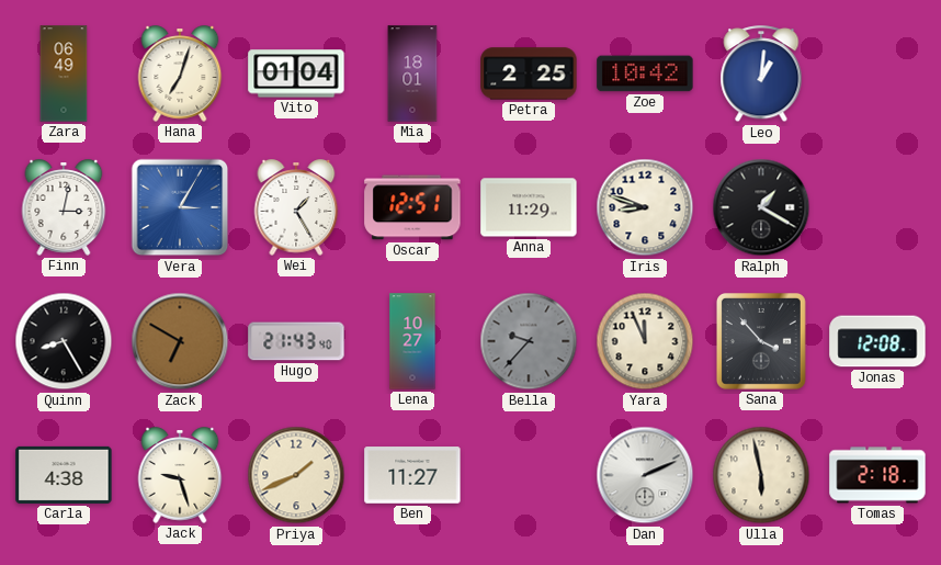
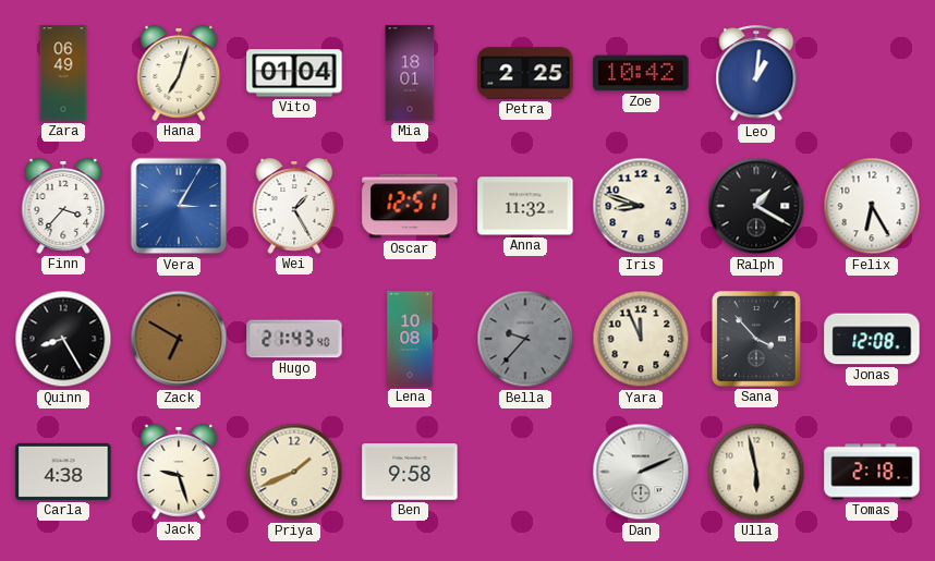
Finn: 3:02 -> 3:37 (63, 206)
Anna: 11:29 -> 11:32 (525, 206)
Felix: none -> 6:25 (872, 206)
Lena: 10:27 -> 10:08 (410, 339)
Ben: 11:27 -> 9:58 (410, 472)
